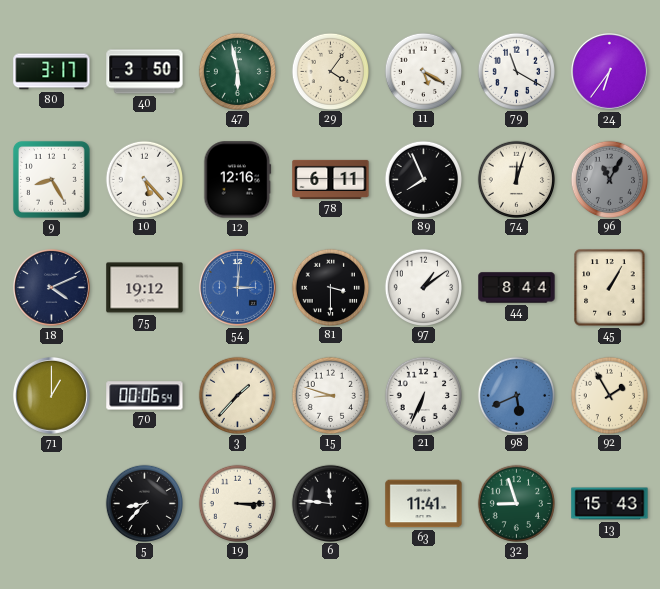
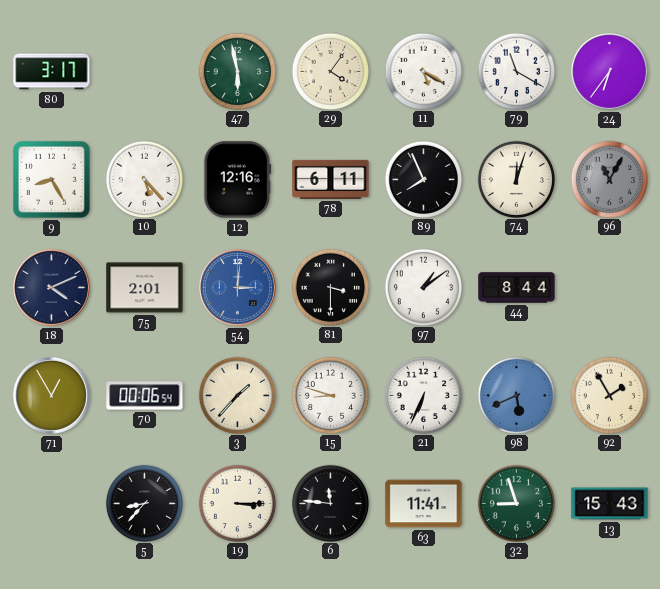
40: 3:50 -> none (145, 72)
75: 19:12 -> 2:01 (145, 288)
45: 1:05 -> none (610, 288)
71: 1:00 -> 12:55 (51, 395)
